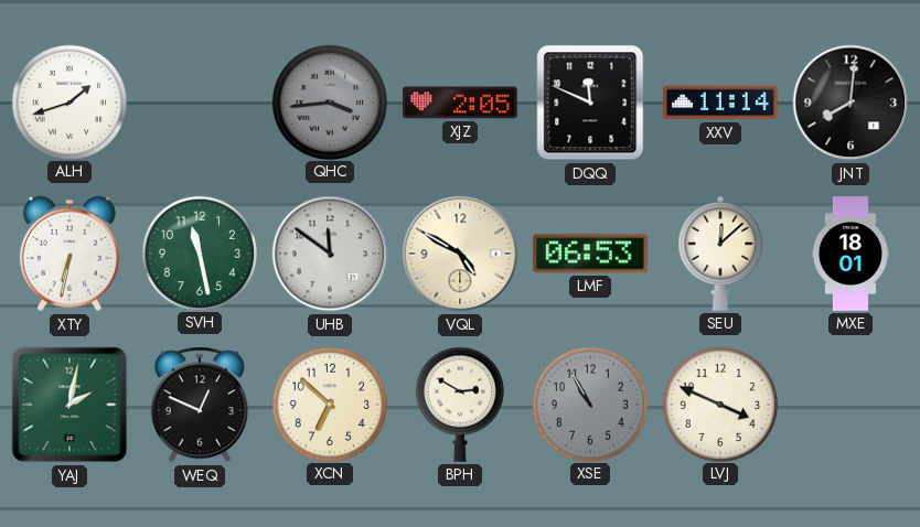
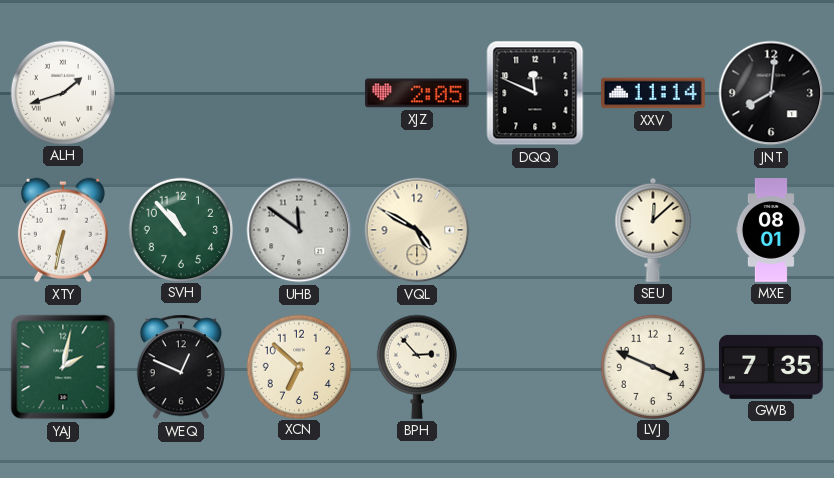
QHC: 3:44 -> none (329, 101)
SVH: 11:28 -> 10:53 (180, 229)
LMF: 06:53 -> none (590, 254)
MXE: 18:01 -> 08:01 (771, 230)
BPH: 2:50 -> 2:53 (417, 367)
XSE: 10:55 -> none (589, 404)
GWB: none -> 7:35 (772, 367)
